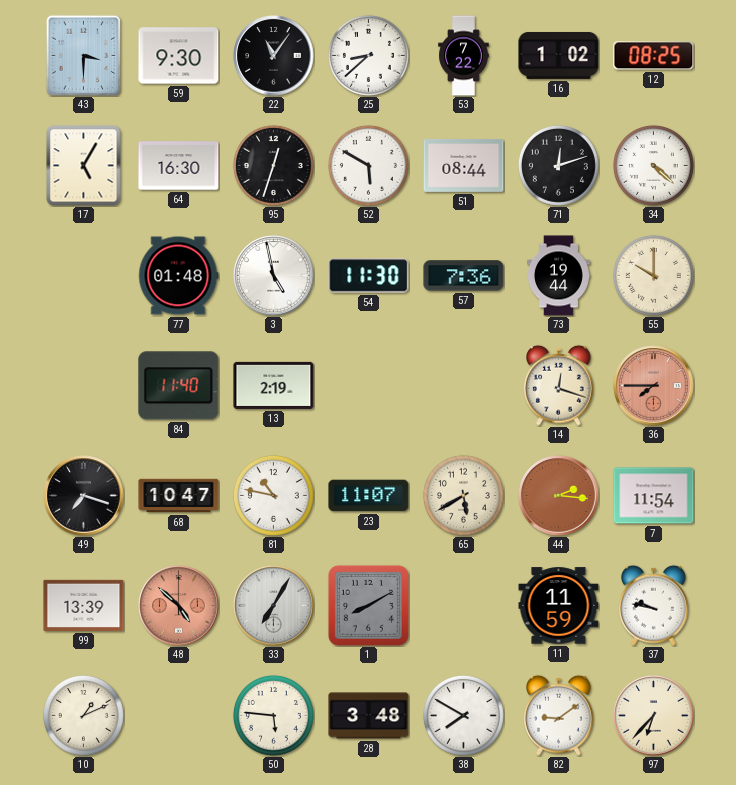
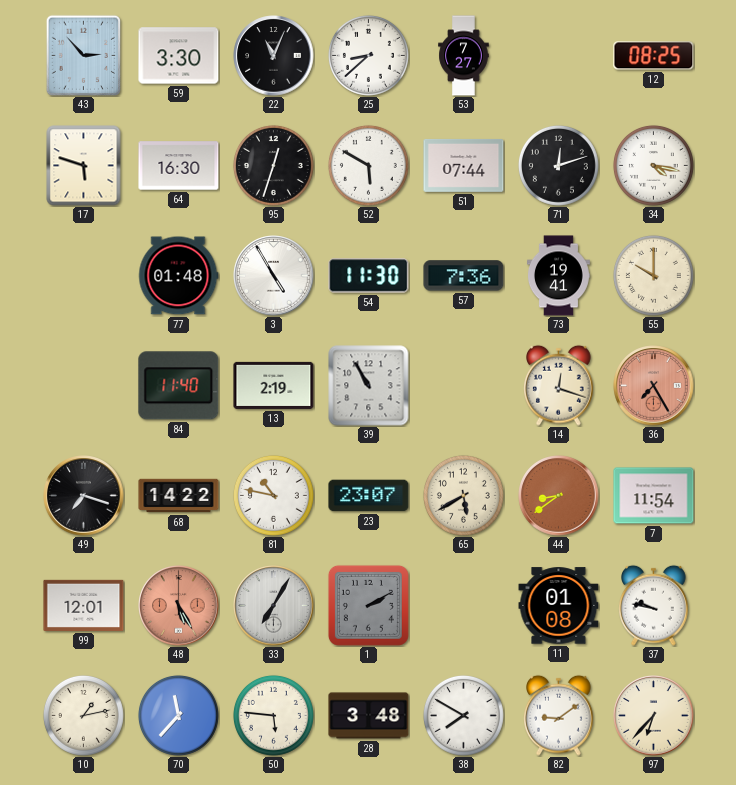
43: 3:30 -> 2:53 (83, 55)
59: 9:30 -> 3:30 (179, 56)
22: 11:06 -> 11:04 (274, 56)
53: 7:22 -> 7:27 (464, 56)
16: 1:02 -> none (559, 55)
17: 5:05 -> 5:48 (84, 166)
51: 08:44 -> 07:44 (464, 165)
34: 4:22 -> 4:17 (653, 165)
3: 4:58 -> 4:55 (274, 276)
73: 19:44 -> 19:41 (558, 276)
39: none -> 10:55 (369, 386)
36: 7:45 -> 7:25 (654, 386)
68: 10:47 -> 14:22 (179, 496)
23: 11:07 -> 23:07 (369, 496)
44: 2:16 -> 8:39 (559, 496)
99: 13:39 -> 12:01 (84, 605)
48: 4:52 -> 5:25 (179, 606)
1: 8:10 -> 2:10 (368, 605)
11: 11:59 -> 01:08 (559, 606)
10: 1:11 -> 1:13 (83, 715)
70: none -> 11:37 (178, 715)
